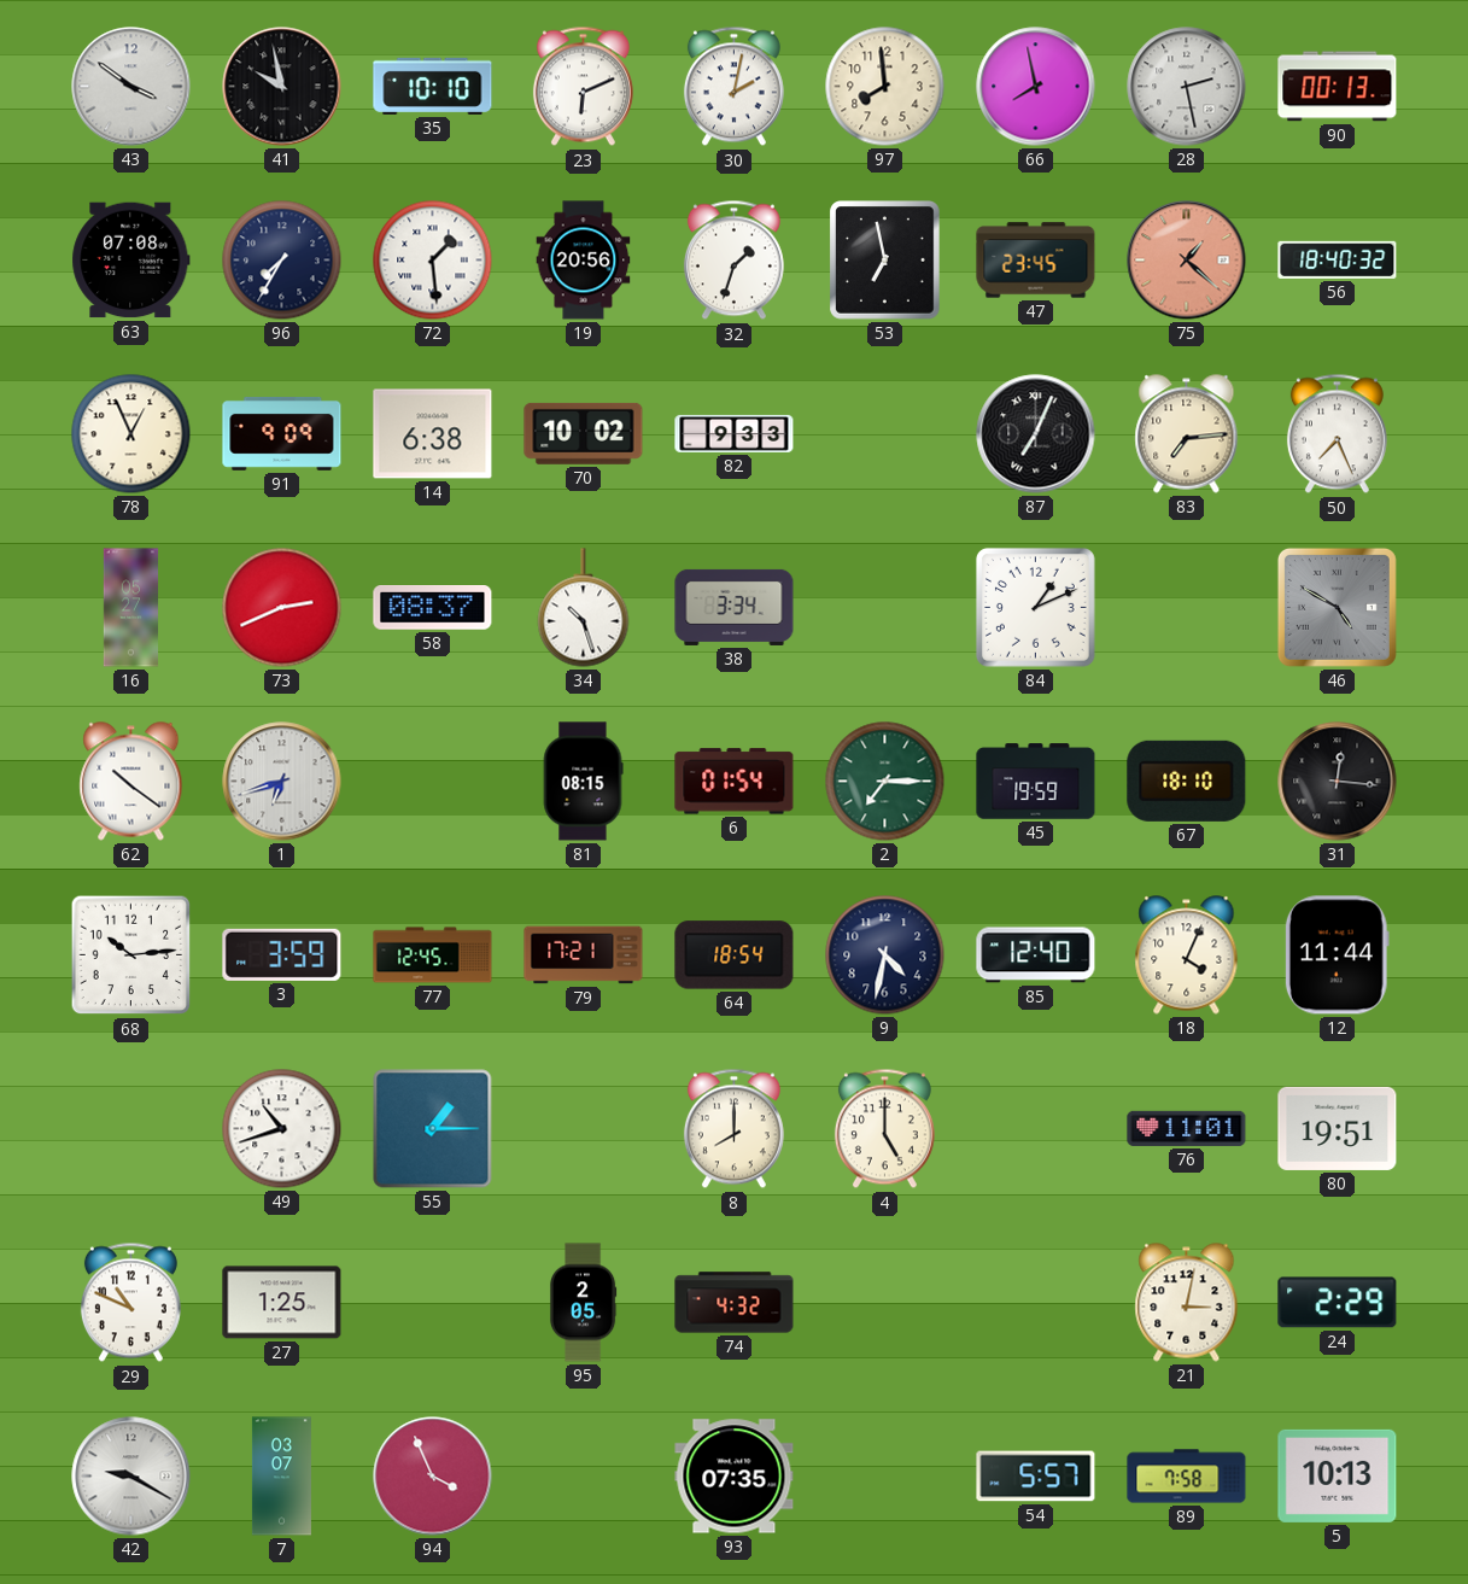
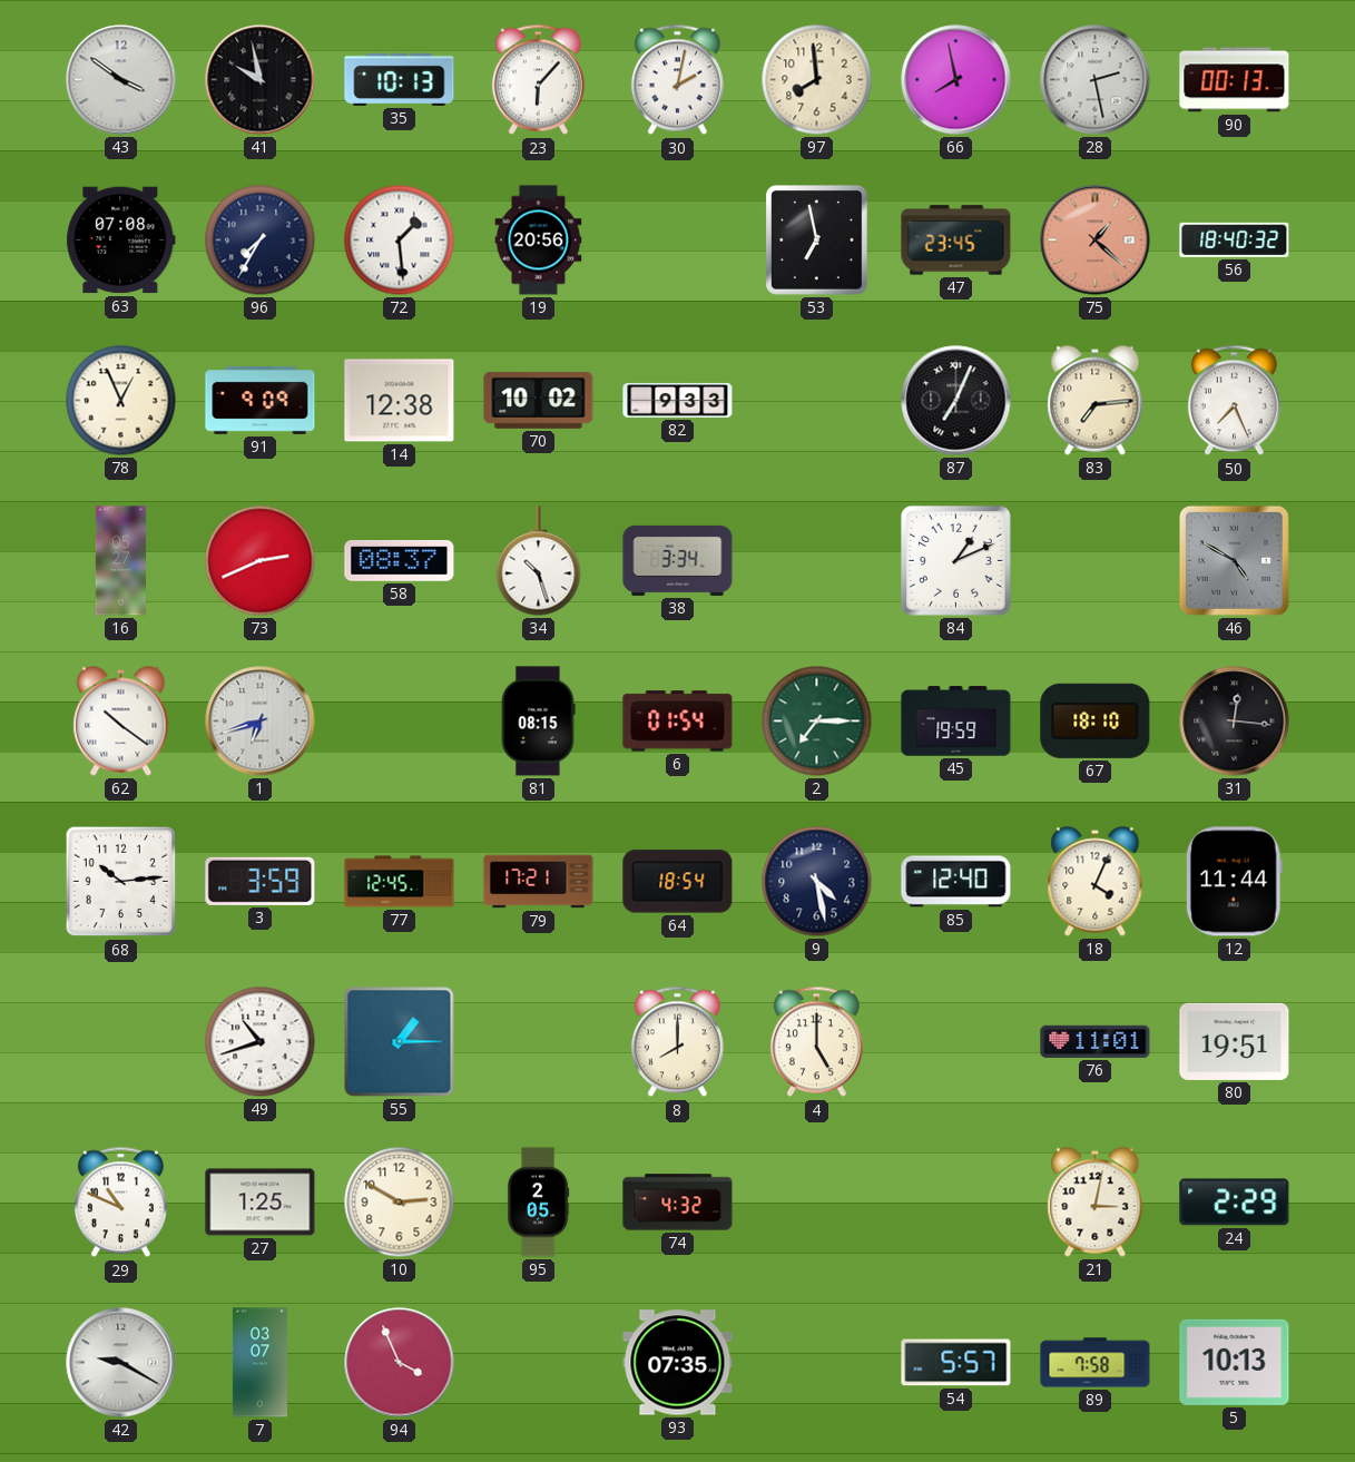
35: 10:10 -> 10:13 (400, 79)
23: 6:11 -> 6:07 (538, 80)
32: 1:33 -> none (733, 261)
14: 6:38 -> 12:38 (400, 401)
9: 4:32 -> 4:28 (817, 882)
10: none -> 2:50 (400, 1203)
